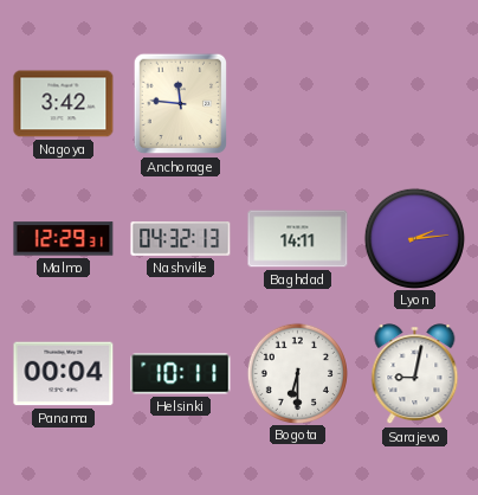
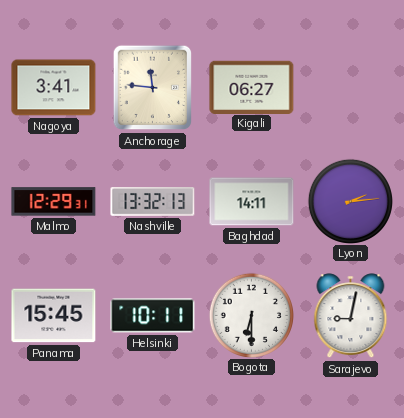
Nagoya: 3:42 -> 3:41 (54, 88)
Kigali: none -> 06:27 (252, 87)
Nashville: 04:32 -> 13:32 (153, 202)
Panama: 00:04 -> 15:45 (54, 316)
